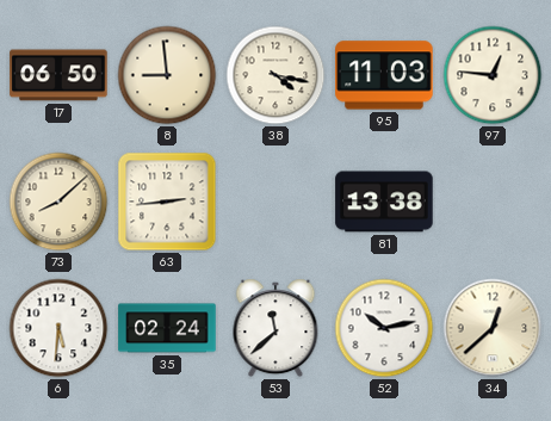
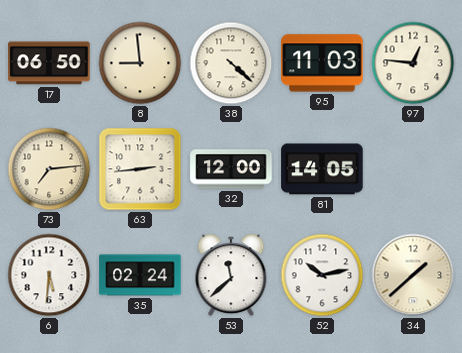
38: 4:17 -> 4:22 (231, 63)
73: 8:08 -> 7:14 (49, 169)
32: none -> 12:00 (231, 169)
81: 13:38 -> 14:05 (322, 169)
34: 12:38 -> 1:38 (413, 275)
